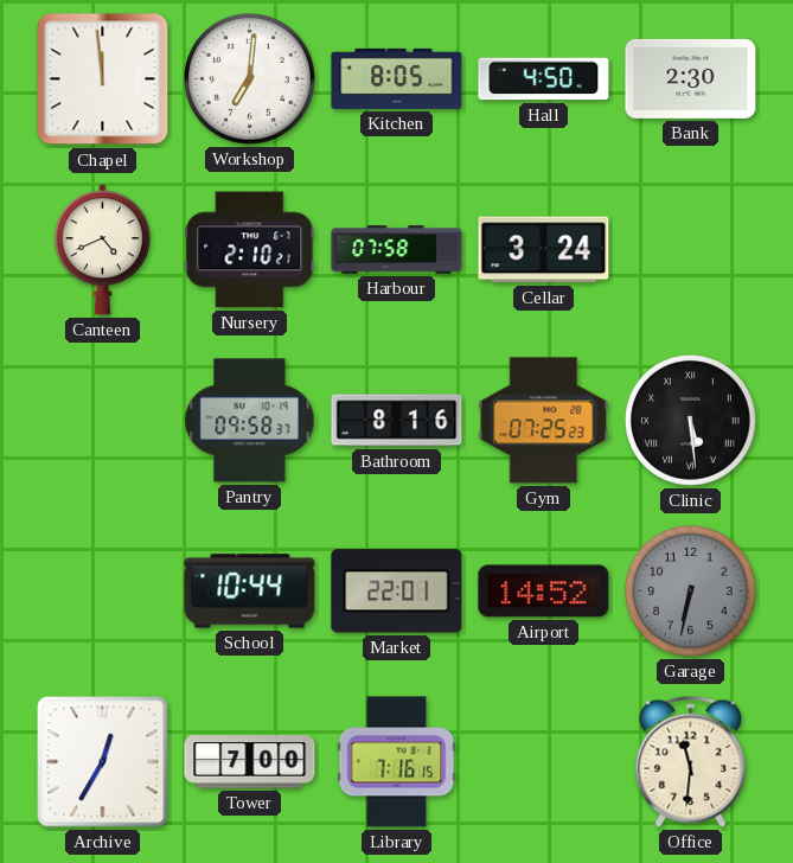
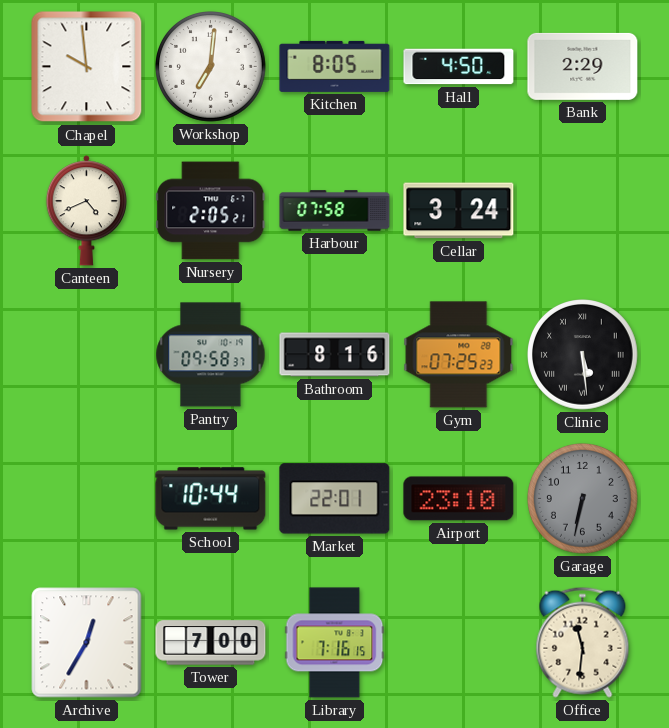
Chapel: 11:59 -> 9:59 (87, 67)
Bank: 2:30 -> 2:29 (583, 66)
Nursery: 2:10 -> 2:05 (211, 211)
Airport: 14:52 -> 23:10 (459, 499)
